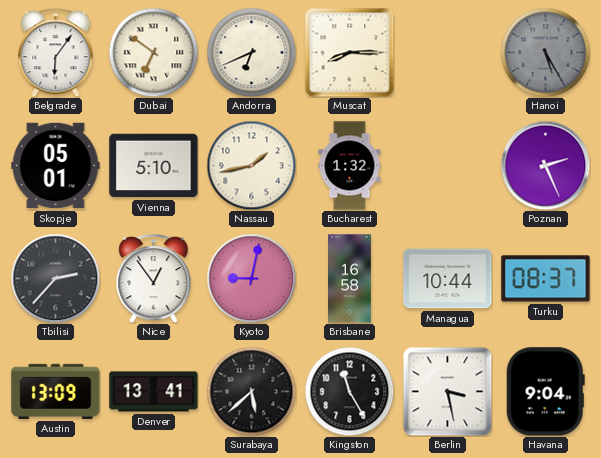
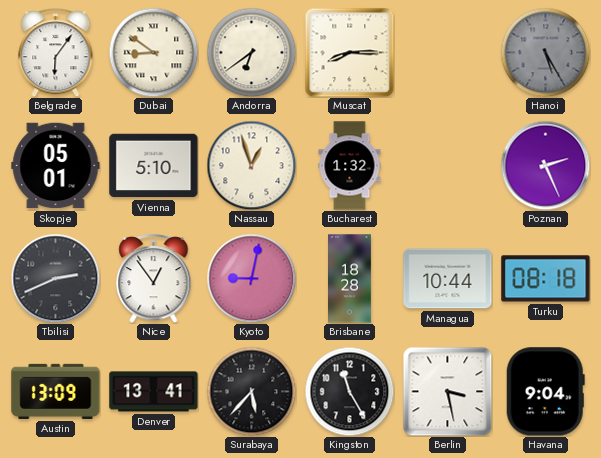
Dubai: 6:51 -> 8:51 (153, 52)
Andorra: 6:41 -> 6:39 (251, 52)
Nassau: 1:43 -> 12:57 (251, 165)
Tbilisi: 2:37 -> 2:41 (55, 278)
Brisbane: 16:58 -> 18:28 (350, 279)
Turku: 08:37 -> 08:18 (546, 279)
Surabaya: 5:38 -> 5:37 (251, 391)
